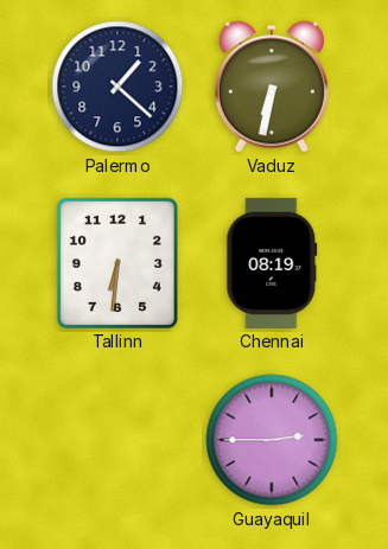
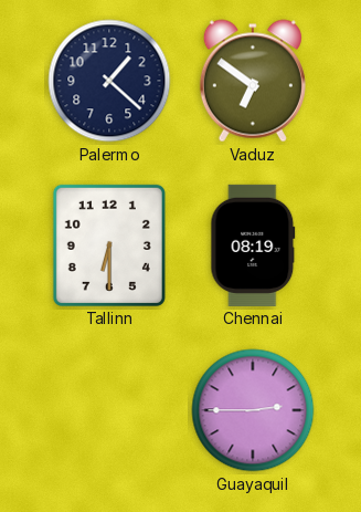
Vaduz: 6:32 -> 6:51 (253, 81)
Tallinn: 6:31 -> 6:30 (109, 245)
